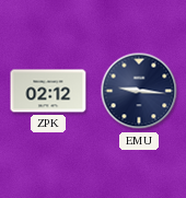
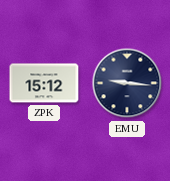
ZPK: 02:12 -> 15:12 (44, 83)
